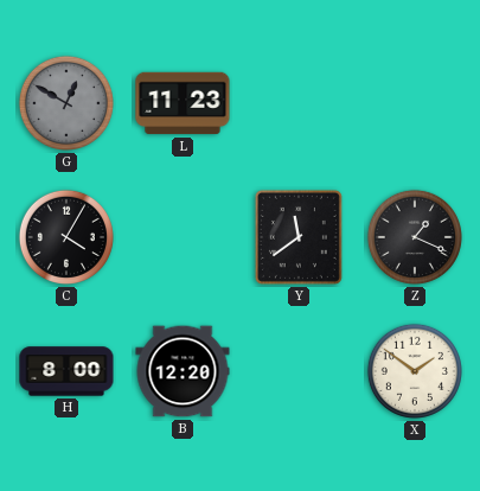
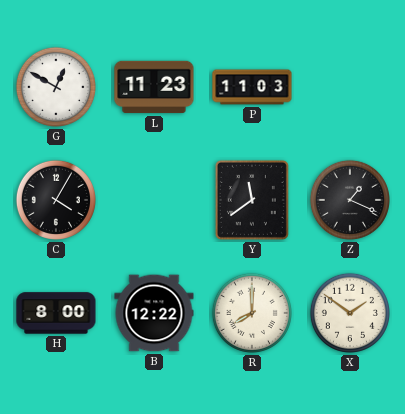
G dial: grey -> white (56, 87)
P: none -> 11:03 (252, 87)
B: 12:20 -> 12:22 (154, 313)
R: none -> 8:00 (252, 313)
